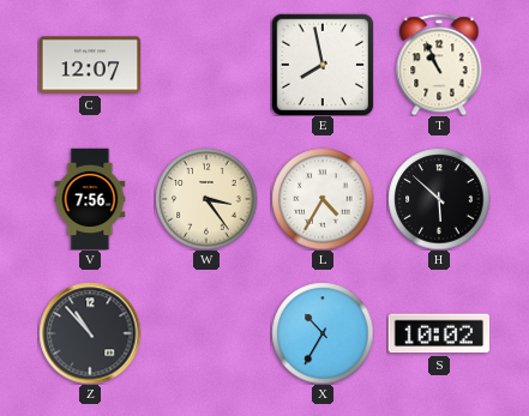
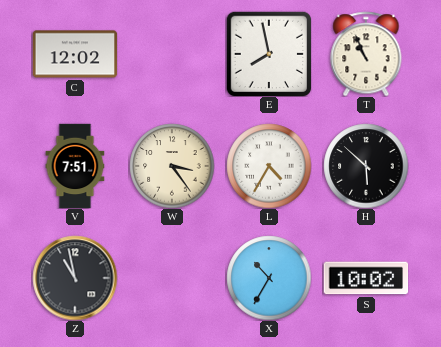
C: 12:07 -> 12:02 (75, 54)
V: 7:56 -> 7:51 (75, 166)
Z: 10:53 -> 10:58 (75, 278)
